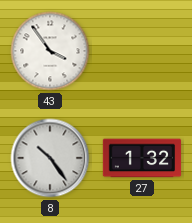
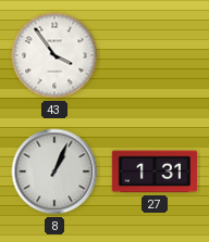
8: 10:24 -> 1:04 (54, 171)
27: 1:32 -> 1:31 (155, 171)
